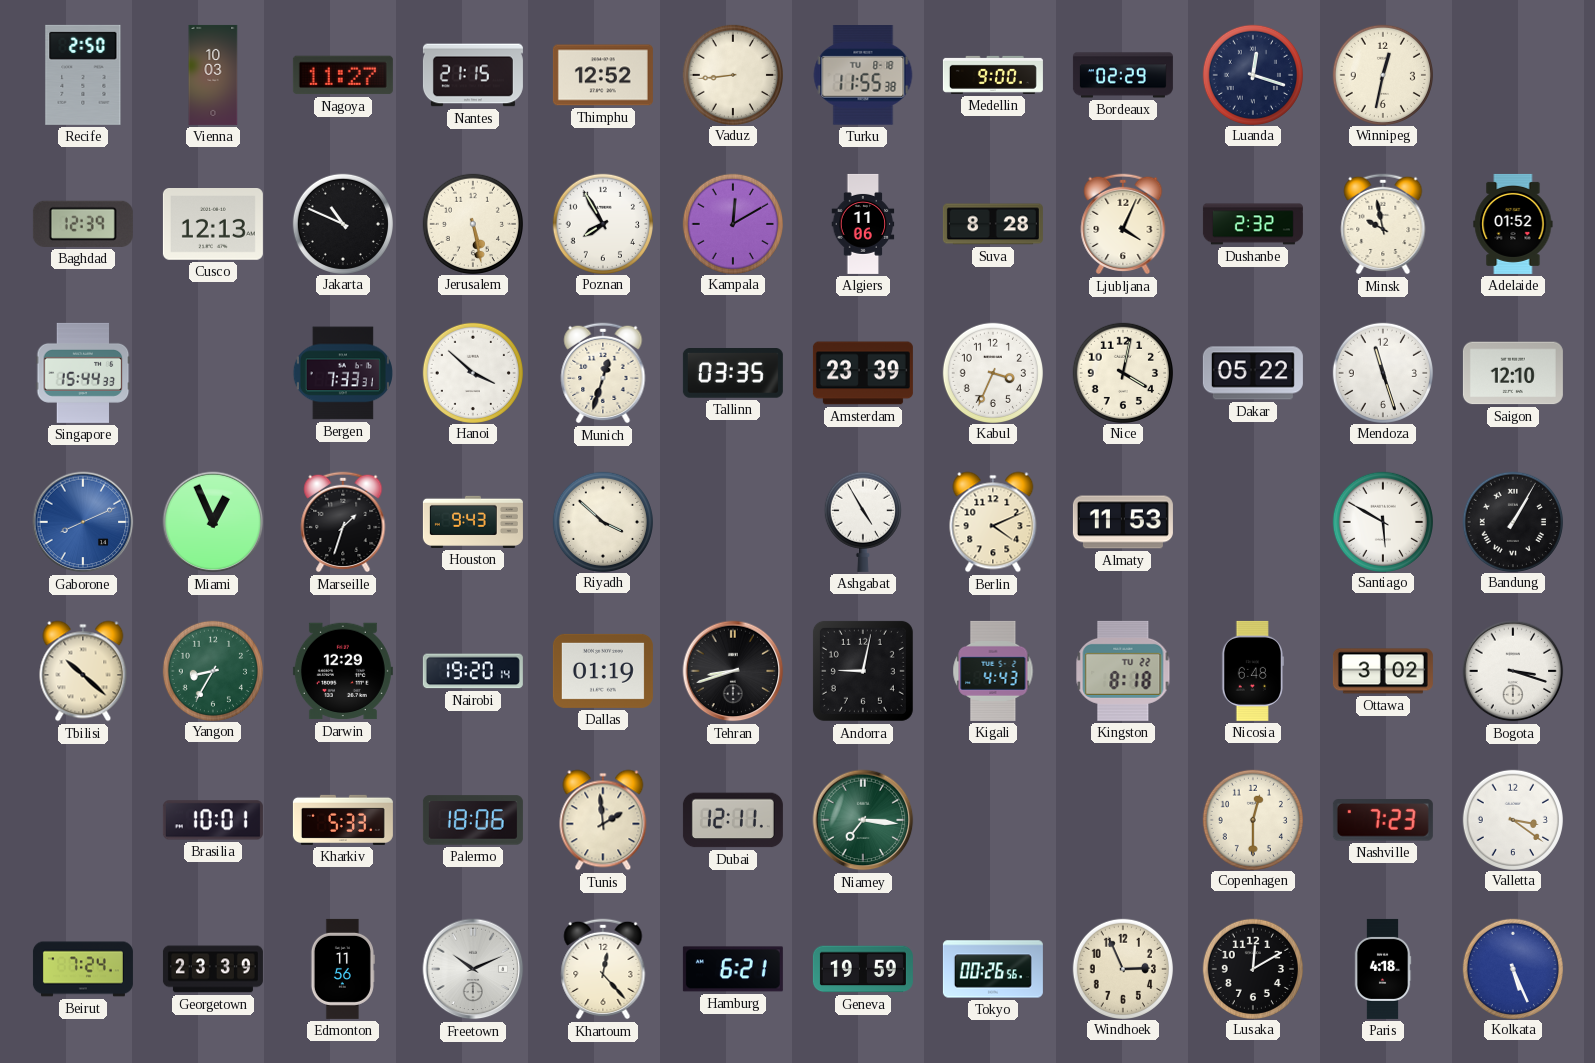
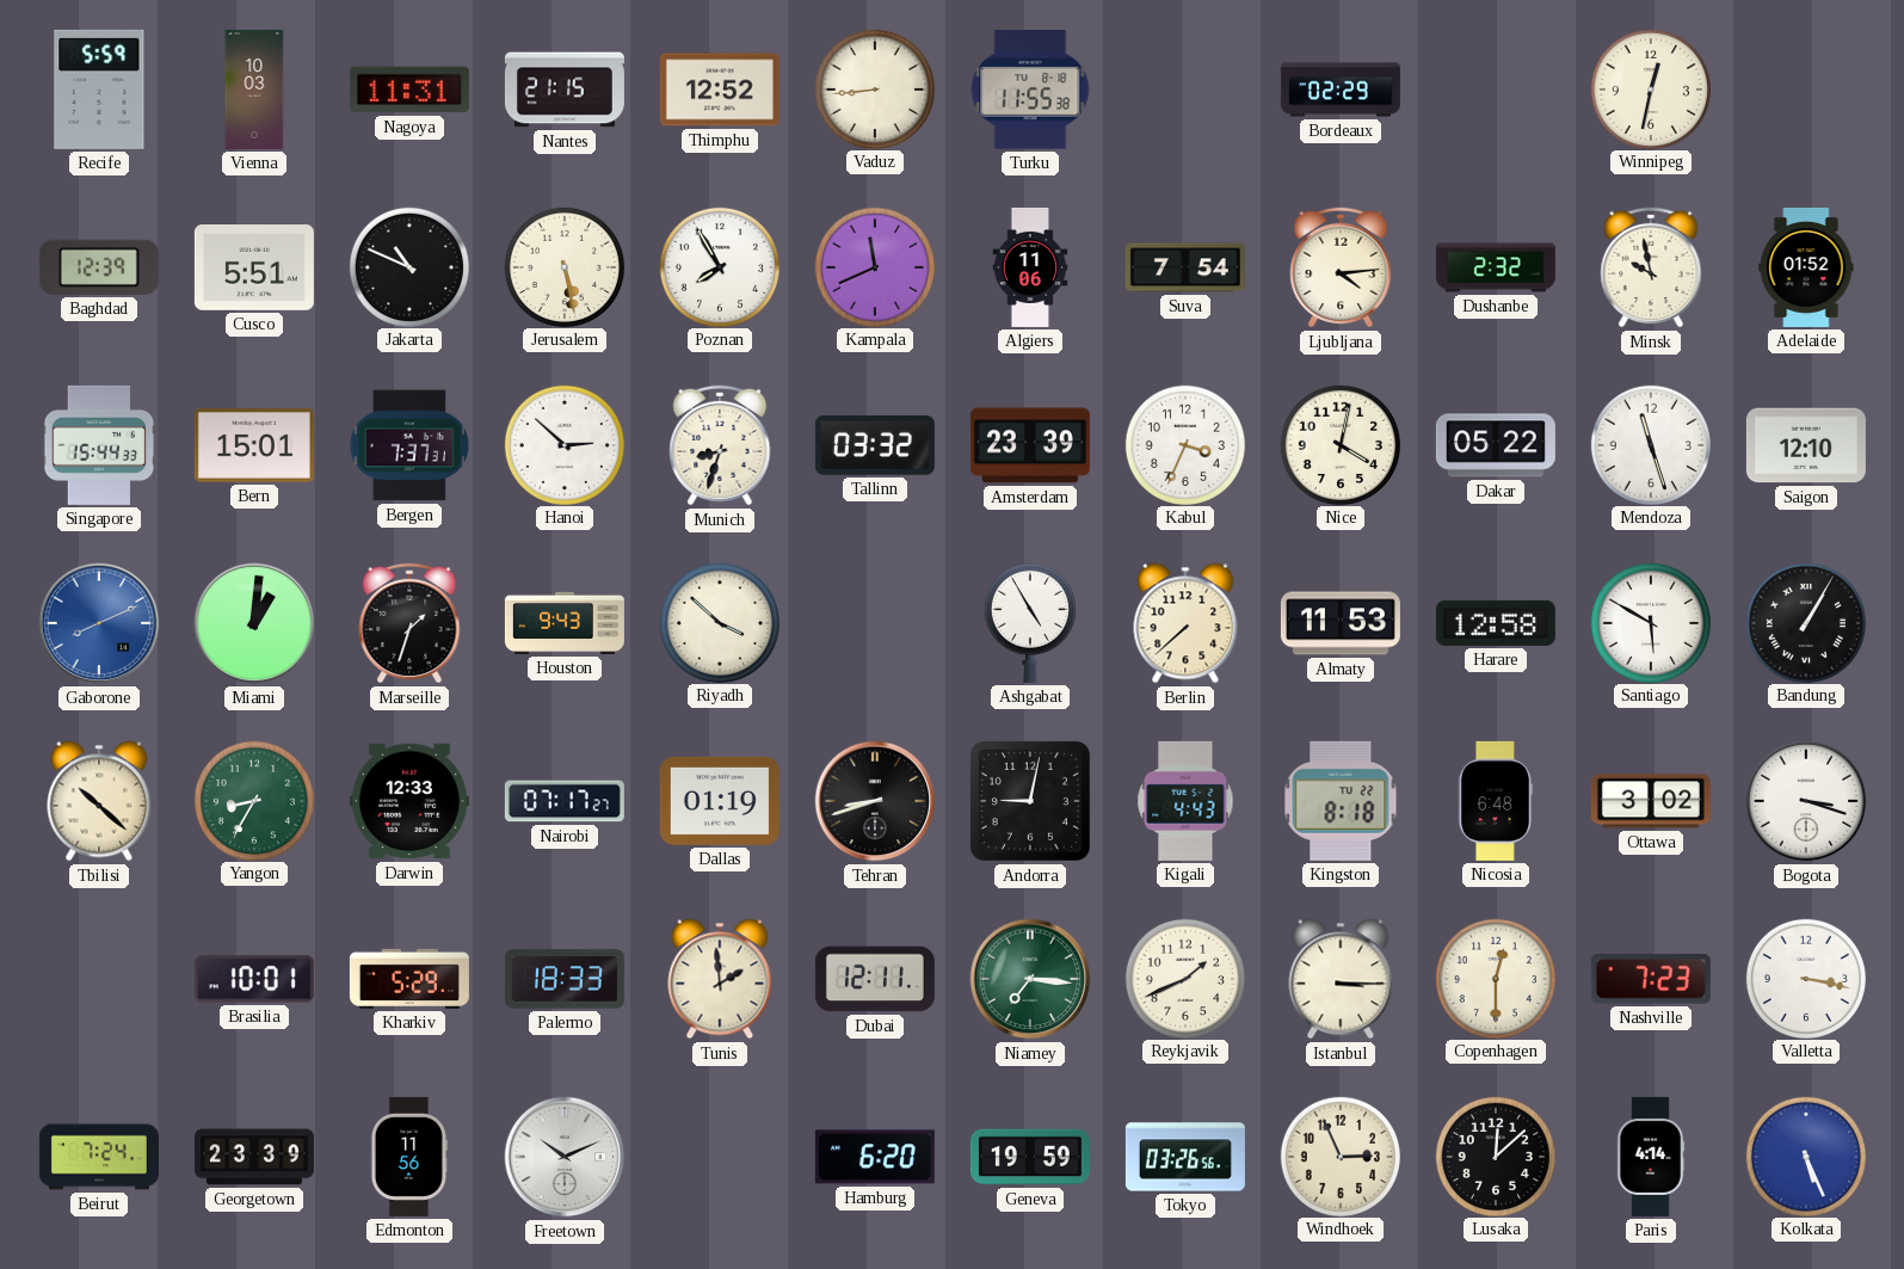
Recife: 2:50 -> 5:59 (99, 90)
Nagoya: 11:27 -> 11:31 (409, 90)
Medellin: 9:00 -> none (993, 75)
Luanda: 12:18 -> none (1252, 74)
Cusco: 12:13 -> 5:51 (254, 269)
Kampala: 12:10 -> 11:41 (874, 266)
Suva: 8:28 -> 7:54 (1185, 267)
Ljubljana: 4:04 -> 4:14 (1341, 267)
Bern: none -> 15:01 (254, 445)
Bergen: 7:33 -> 7:37 (409, 445)
Hanoi: 3:52 -> 2:52 (563, 444)
Munich: 12:33 -> 8:33 (720, 445)
Tallinn: 03:35 -> 03:32 (875, 446)
Miami: 12:56 -> 1:01 (254, 623)
Berlin: 4:11 -> 7:38 (1185, 623)
Harare: none -> 12:58 (1496, 623)
Darwin: 12:29 -> 12:33 (409, 801)
Nairobi: 19:20 -> 07:17 (565, 801)
Kharkiv: 5:33 -> 5:29 (409, 979)
Palermo: 18:06 -> 18:33 (565, 979)
Reykjavik: none -> 1:41 (1184, 978)
Istanbul: none -> 3:15 (1341, 979)
Valletta: 3:21 -> 3:17 (1805, 978)
Khartoum: 12:23 -> none (603, 969)
Hamburg: 6:21 -> 6:20 (875, 1157)
Tokyo: 00:26 -> 03:26 (1185, 1157)
Lusaka: 12:10 -> 12:08 (1495, 1156)
Paris: 4:18 -> 4:14 (1651, 1157)
